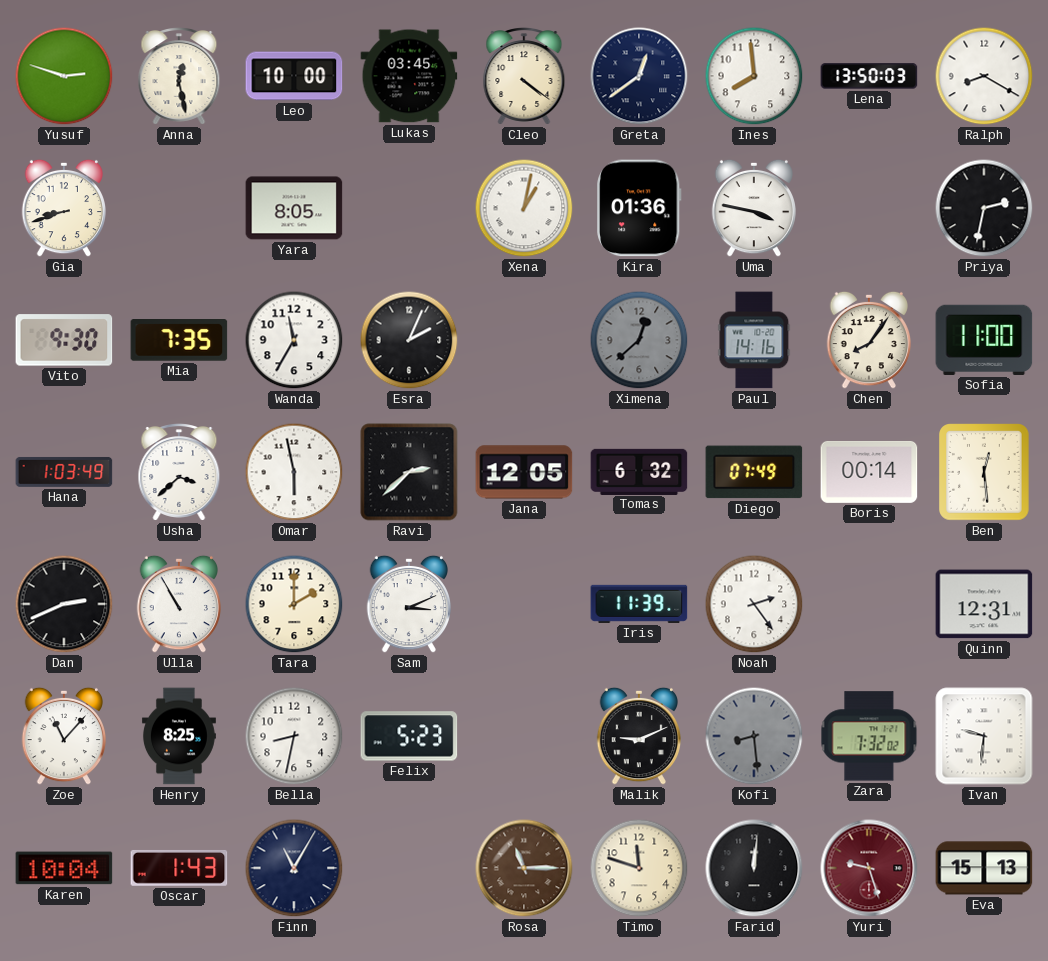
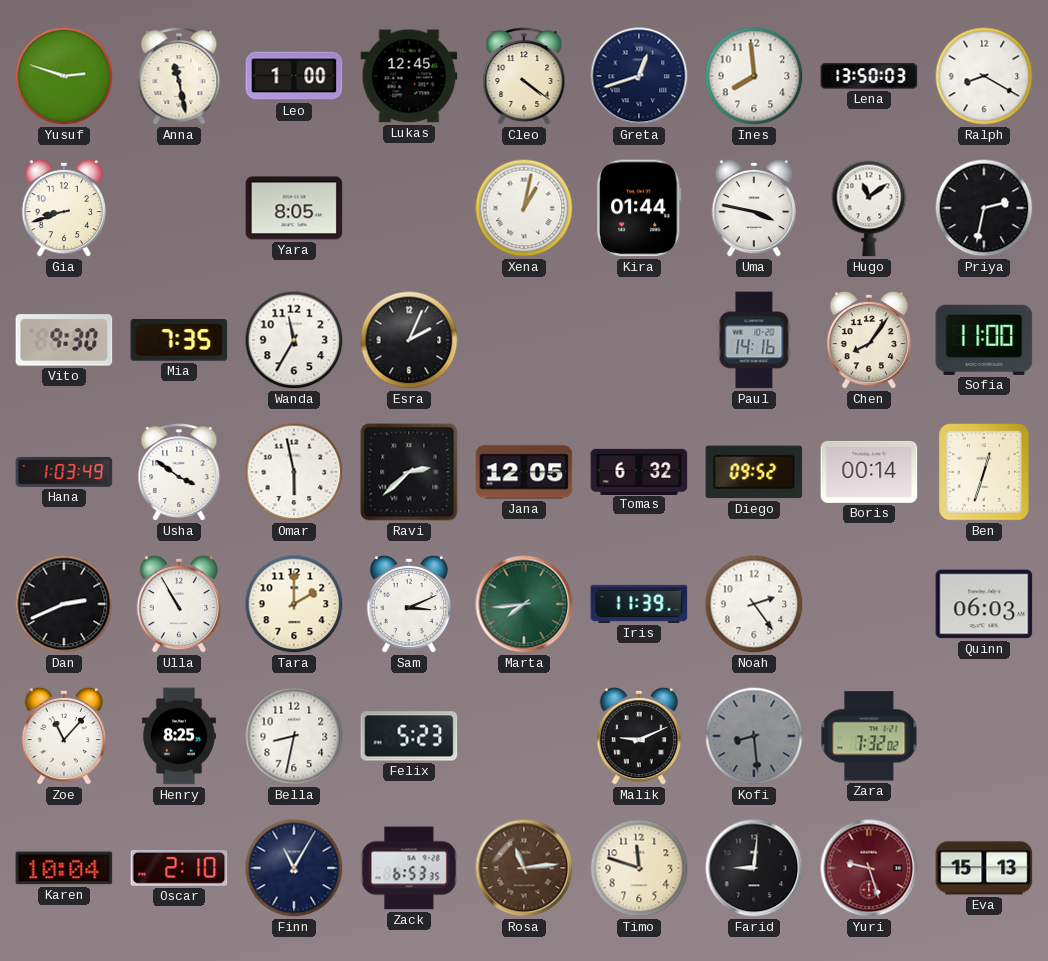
Anna: 12:28 -> 11:28 (179, 77)
Leo: 10:00 -> 1:00 (294, 76)
Lukas: 03:45 -> 12:45 (409, 76)
Greta: 12:39 -> 12:42 (639, 76)
Kira: 01:36 -> 01:44 (640, 208)
Hugo: none -> 11:09 (869, 208)
Ximena: 12:38 -> none (639, 340)
Usha: 3:38 -> 3:51 (179, 473)
Diego: 07:49 -> 09:52 (754, 472)
Ben: 12:29 -> 12:33 (985, 472)
Marta: none -> 7:44 (524, 604)
Quinn: 12:31 -> 06:03 (984, 604)
Ivan: 9:31 -> none (984, 736)
Oscar: 1:43 -> 2:10 (179, 868)
Zack: none -> 6:53 (409, 868)
Rosa: 11:15 -> 11:14 (524, 868)
Farid: 12:01 -> 9:01 (754, 868)
